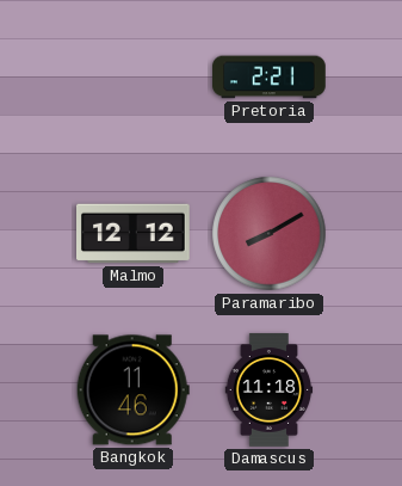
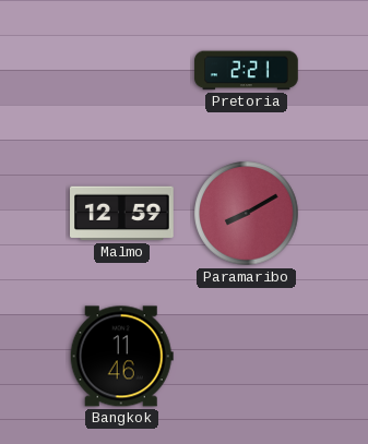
Malmo: 12:12 -> 12:59 (122, 214)
Damascus: 11:18 -> none (270, 390)
